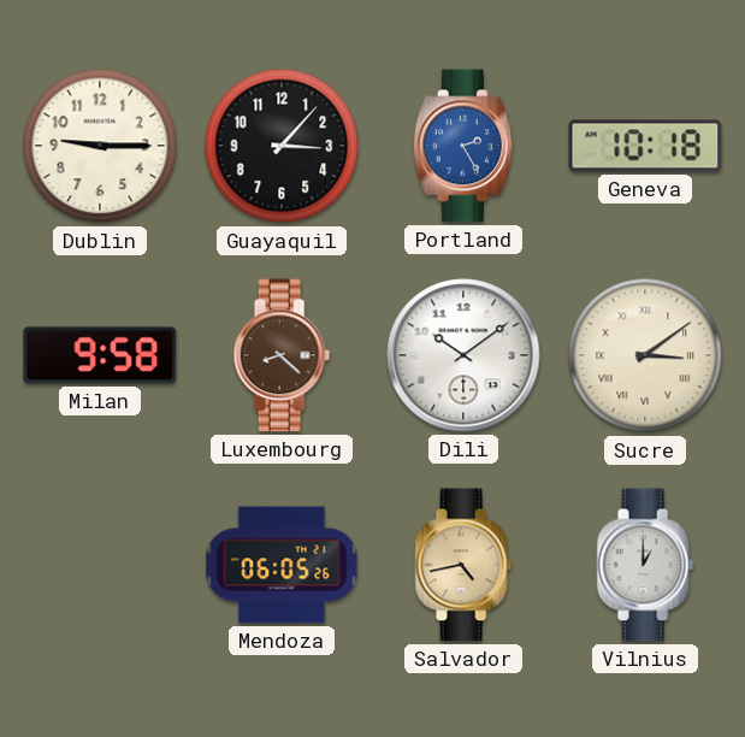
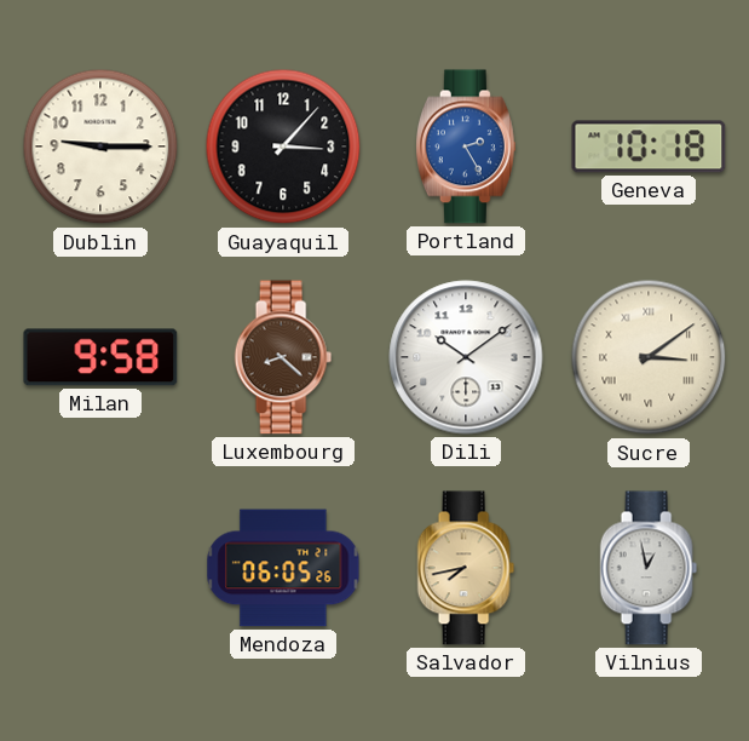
Salvador: 4:43 -> 7:43 (466, 568)
Vilnius: 1:00 -> 12:58 (649, 568)
